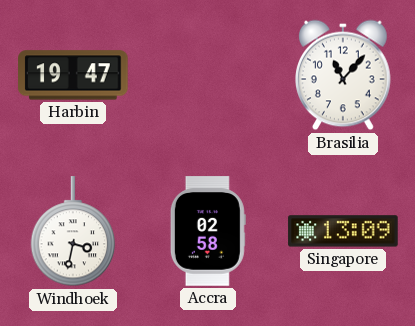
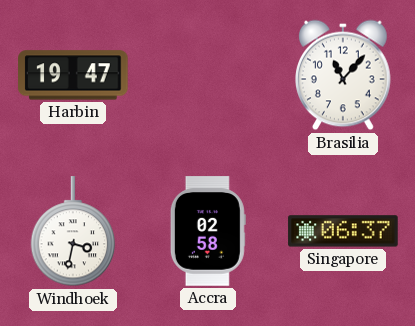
Singapore: 13:09 -> 06:37 (343, 231)
